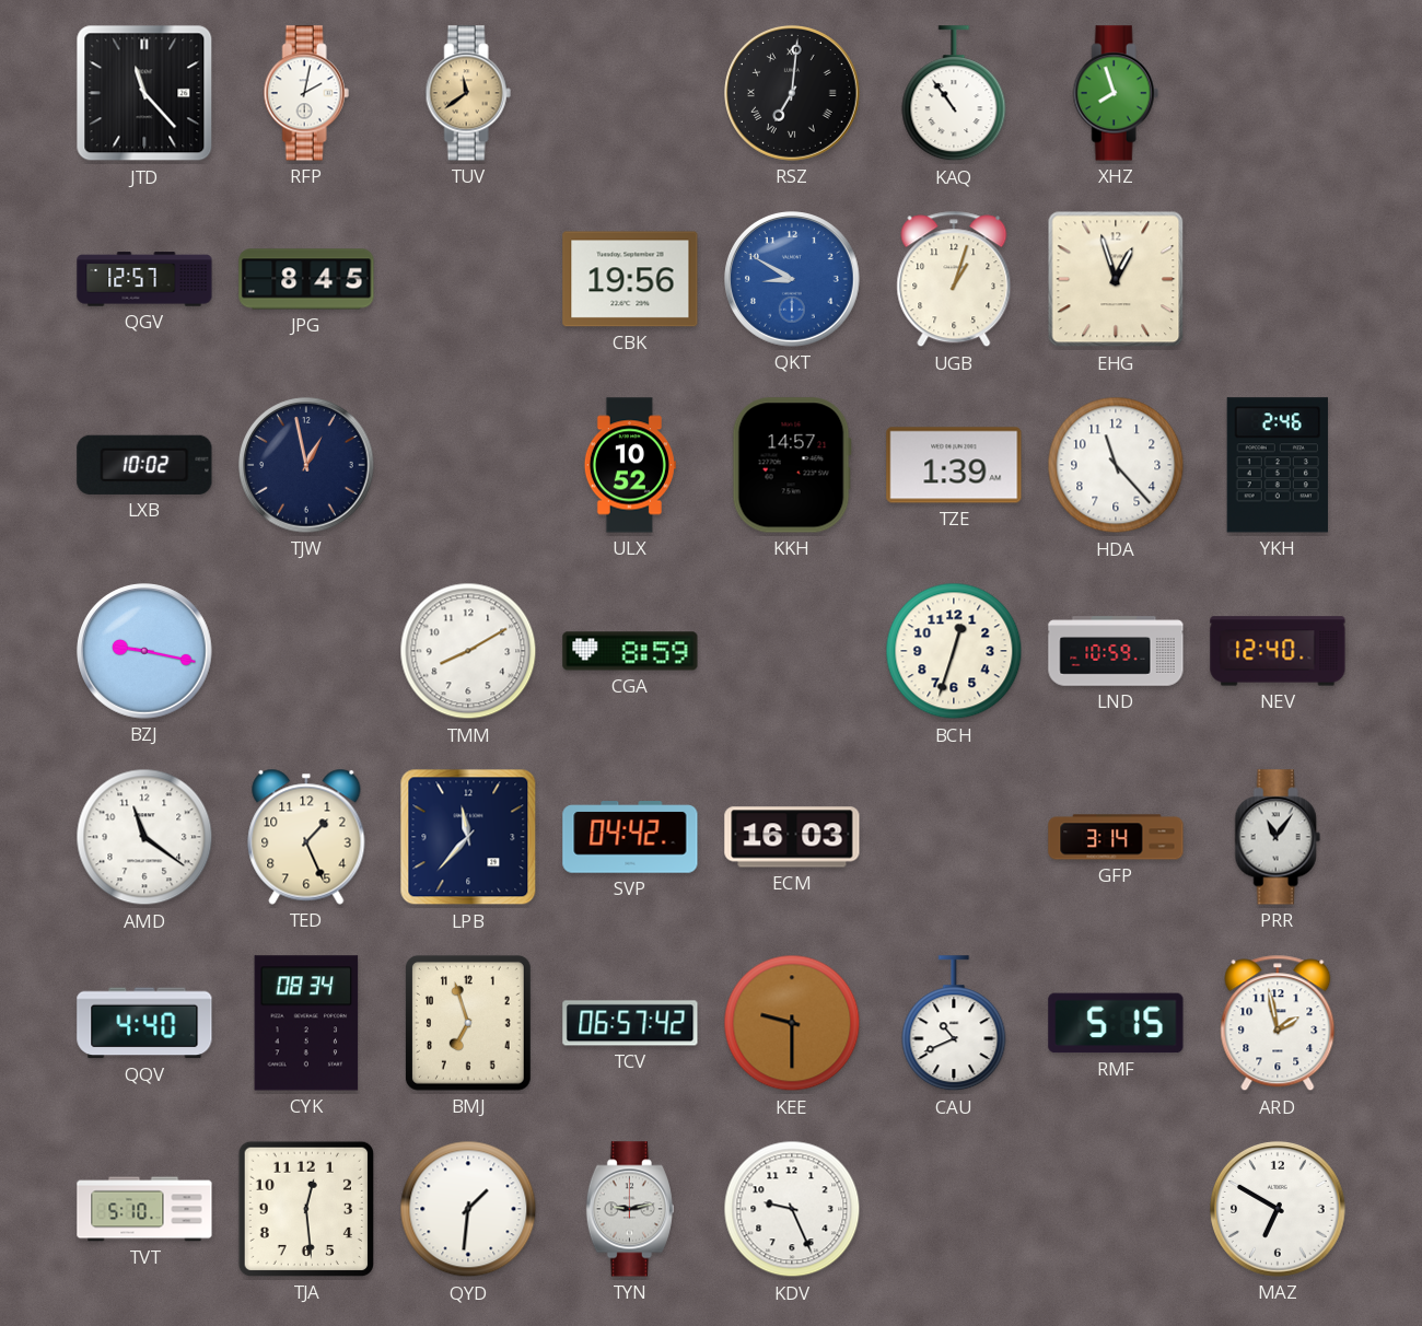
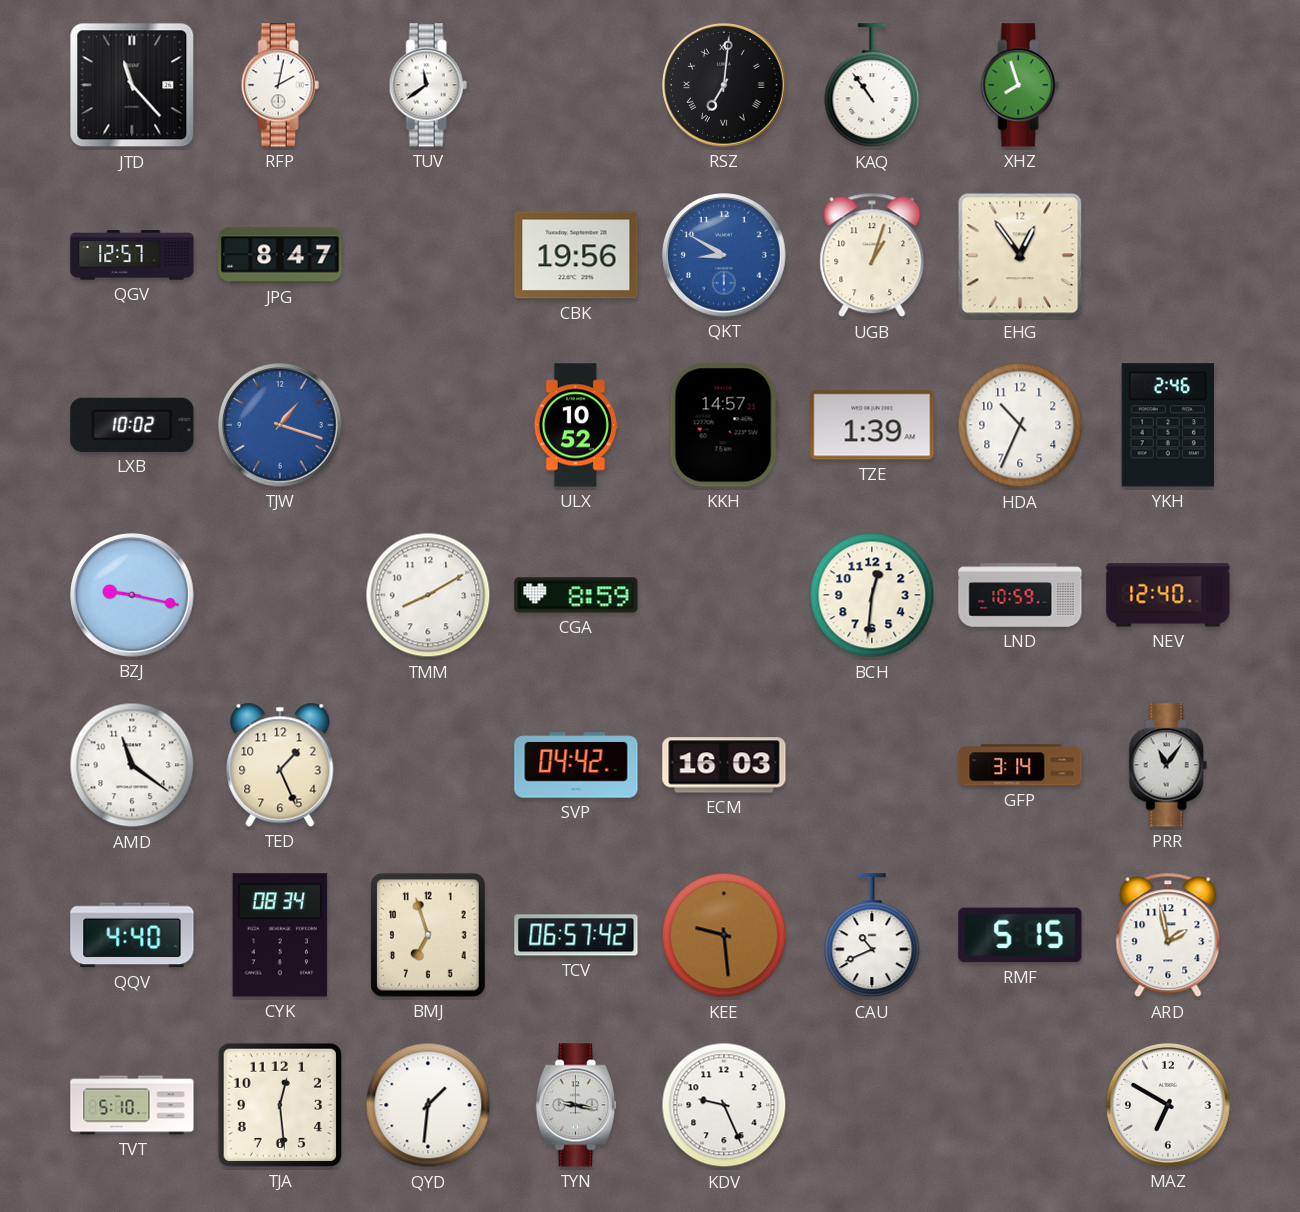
TUV dial: champagne -> white (428, 85)
JPG: 8:45 -> 8:47 (280, 255)
EHG: 12:57 -> 12:54 (1020, 255)
TJW: 12:58 -> 1:18 (281, 426)
TJW dial: navy -> blue (281, 426)
HDA: 11:23 -> 10:34 (1020, 425)
BCH: 12:33 -> 12:31 (872, 595)
LPB: 11:37 -> none (468, 837)
KEE: 9:30 -> 9:29 (724, 935)
TYN: 9:13 -> 9:17 (576, 1105)
